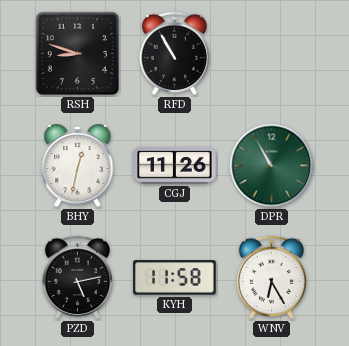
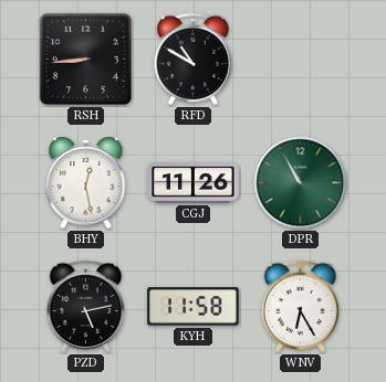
RSH: 8:48 -> 8:44 (85, 59)
RFD: 10:55 -> 10:50 (192, 59)
BHY: 12:32 -> 12:28 (86, 183)
